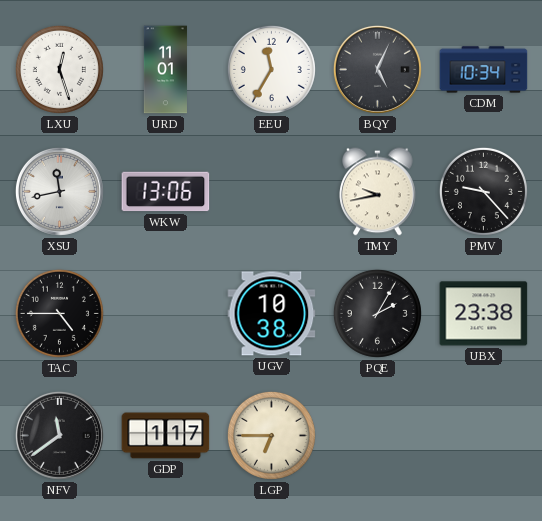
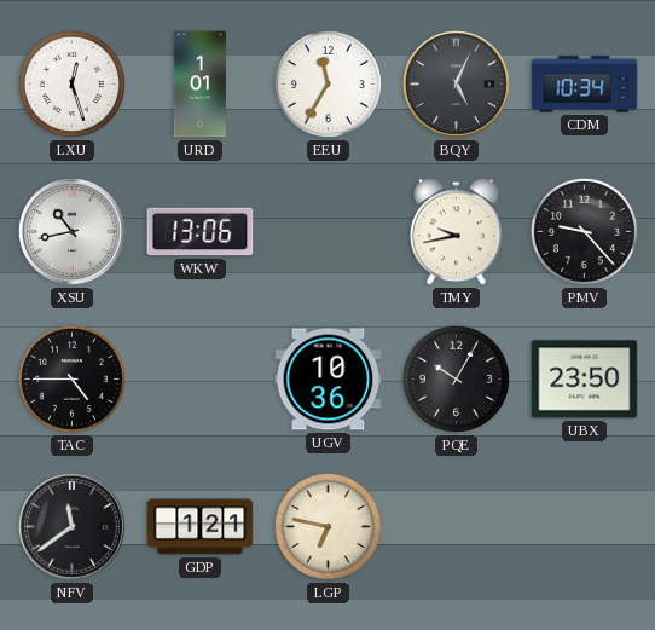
URD: 11:01 -> 1:01 (199, 85)
XSU: 11:43 -> 10:43 (71, 231)
UGV: 10:38 -> 10:36 (329, 380)
PQE: 2:05 -> 10:05 (456, 378)
UBX: 23:38 -> 23:50 (585, 380)
GDP: 1:17 -> 1:21 (201, 527)
LGP: 6:45 -> 6:47 (327, 526)
